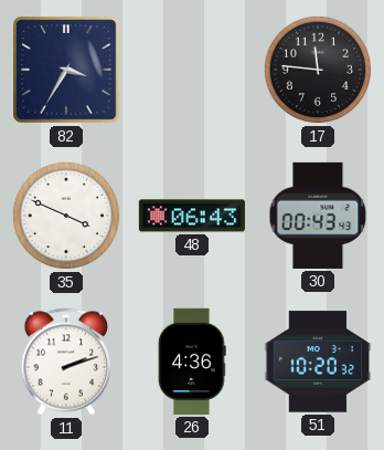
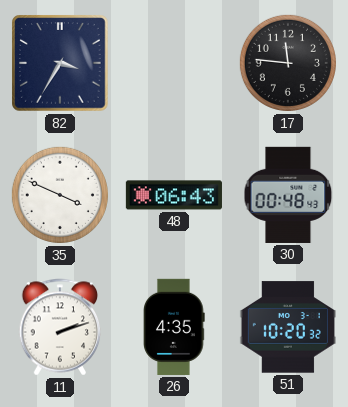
30: 00:43 -> 00:48 (288, 195)
26: 4:36 -> 4:35 (174, 327)
